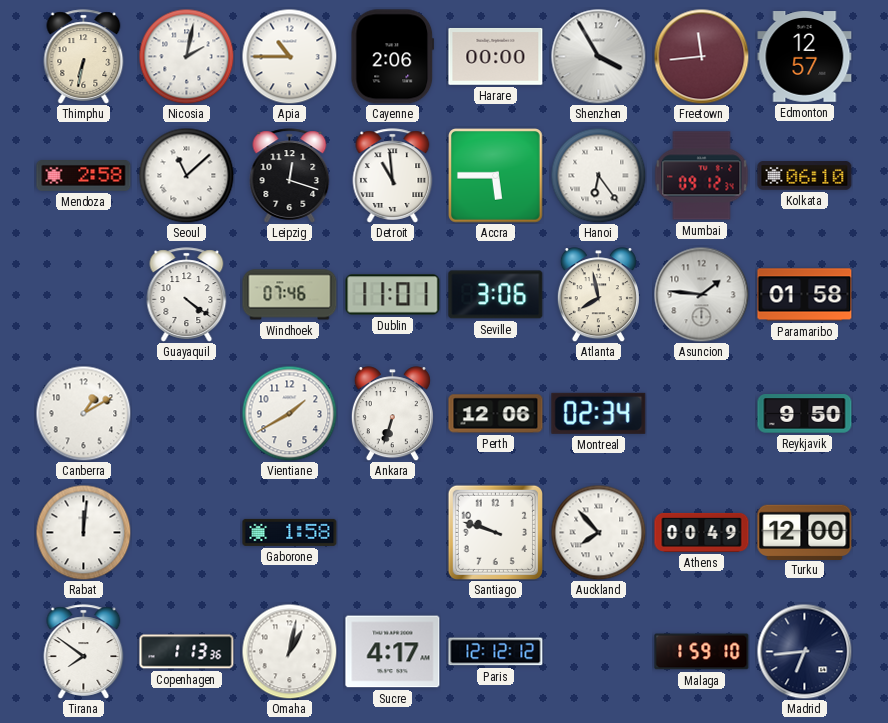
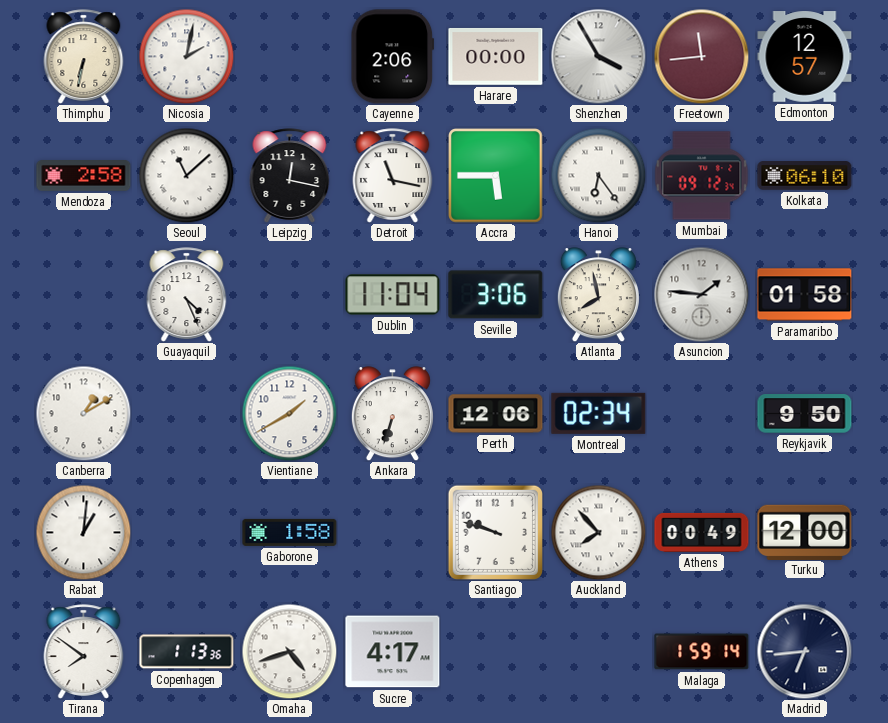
Apia: 10:45 -> none (289, 56)
Leipzig: 12:18 -> 12:17 (290, 176)
Detroit: 10:59 -> 11:17 (393, 176)
Guayaquil: 4:21 -> 4:26 (187, 295)
Windhoek: 07:46 -> none (290, 295)
Dublin: 11:01 -> 11:04 (393, 295)
Rabat: 12:01 -> 1:01 (83, 532)
Omaha: 1:02 -> 4:42 (289, 651)
Paris: 12:12 -> none (496, 652)
Malaga: 1:59:10 -> 1:59:14 (702, 652)
